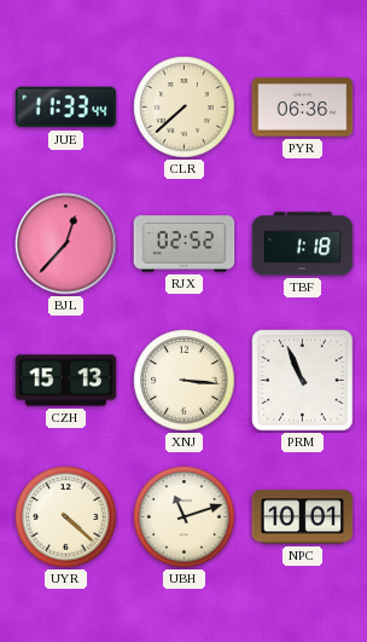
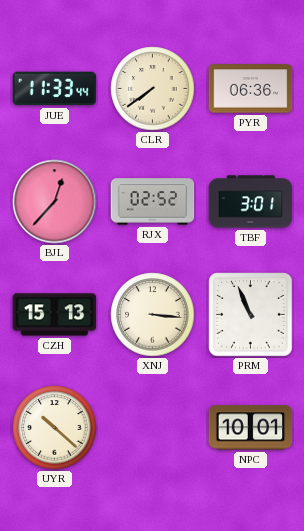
CLR: 7:38 -> 7:39 (153, 89)
TBF: 1:18 -> 3:01 (251, 202)
UYR: 4:22 -> 10:22 (55, 428)
UBH: 11:12 -> none (185, 517)
